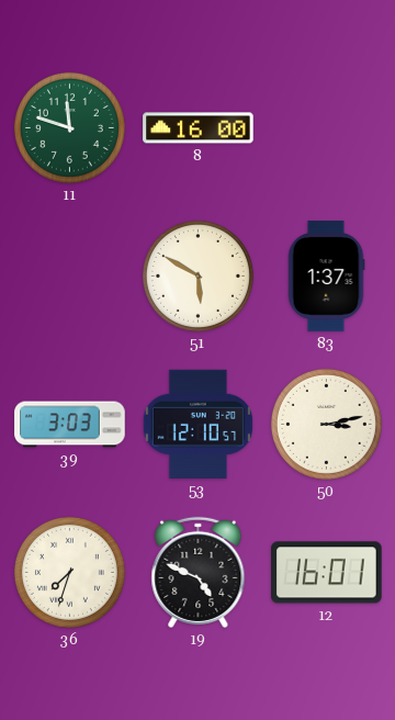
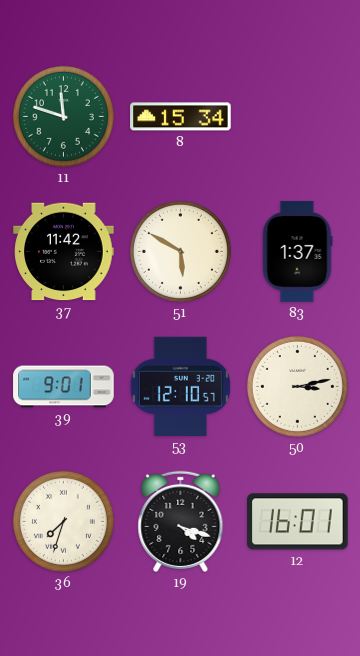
8: 16:00 -> 15:34 (181, 117)
37: none -> 11:42 (64, 252)
39: 3:03 -> 9:01 (64, 387)
19: 4:49 -> 4:18 (181, 521)
